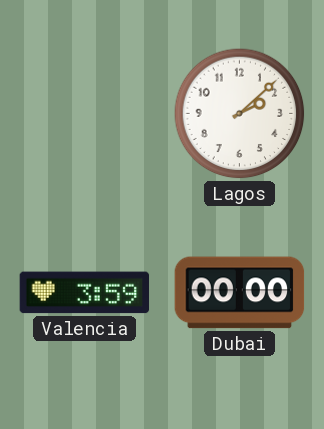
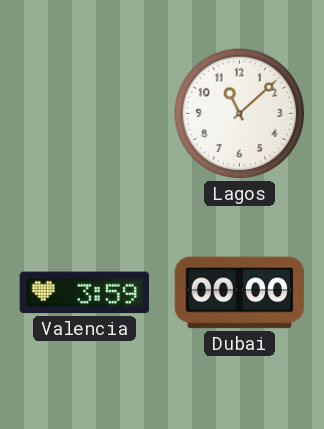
Lagos: 2:08 -> 11:08 (240, 114)
